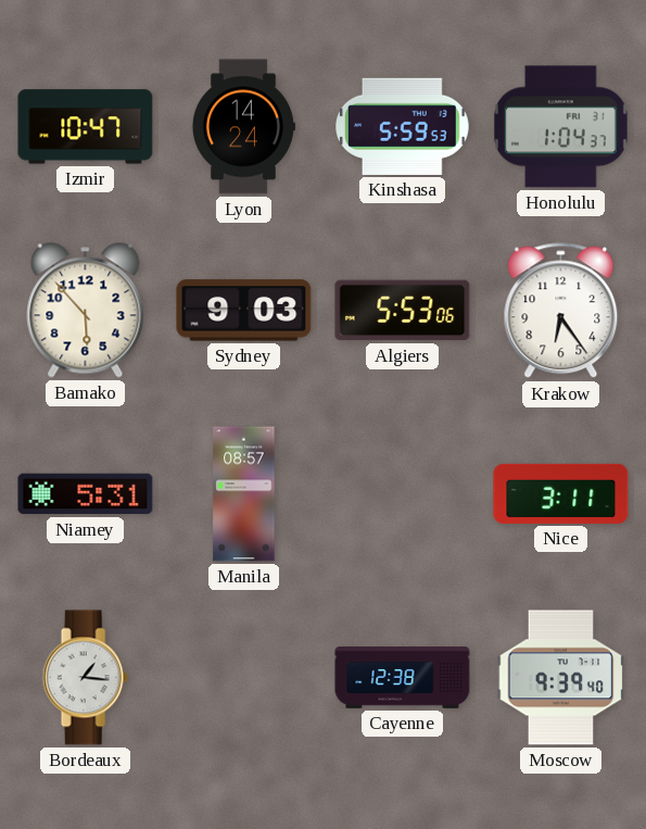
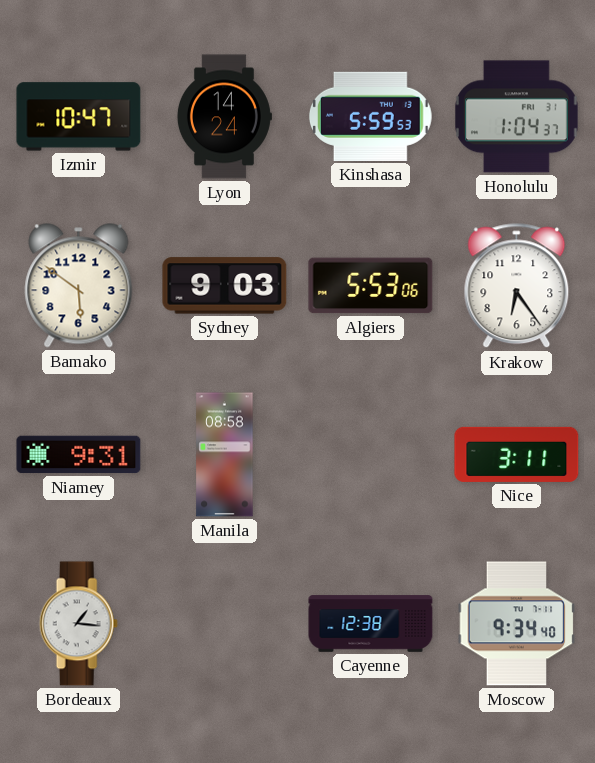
Bamako: 5:53 -> 5:51 (79, 286)
Niamey: 5:31 -> 9:31 (79, 455)
Manila: 08:57 -> 08:58 (225, 455)
Moscow: 9:39 -> 9:34 (517, 624)
